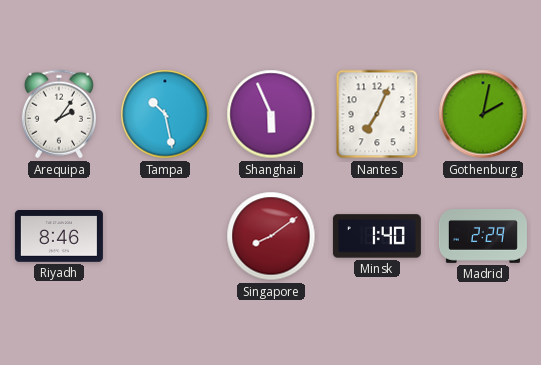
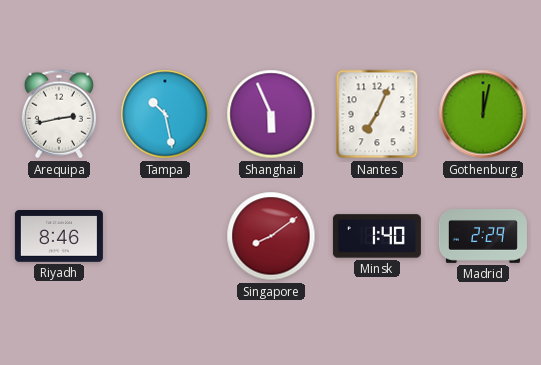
Arequipa: 2:06 -> 2:43 (59, 114)
Gothenburg: 2:02 -> 12:02 (483, 114)
